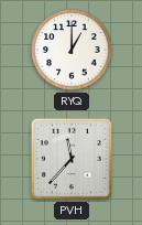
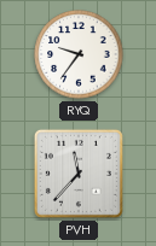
RYQ: 1:00 -> 9:36 (79, 54)
